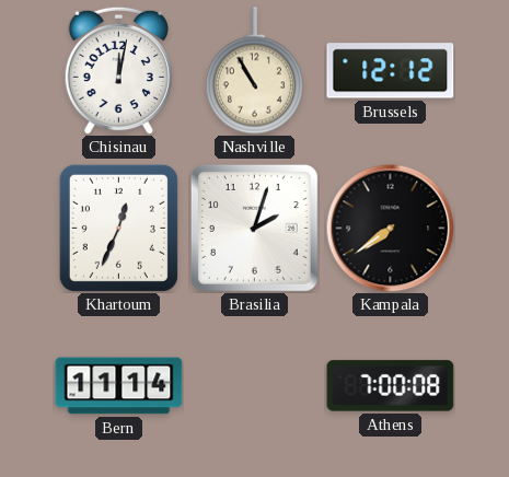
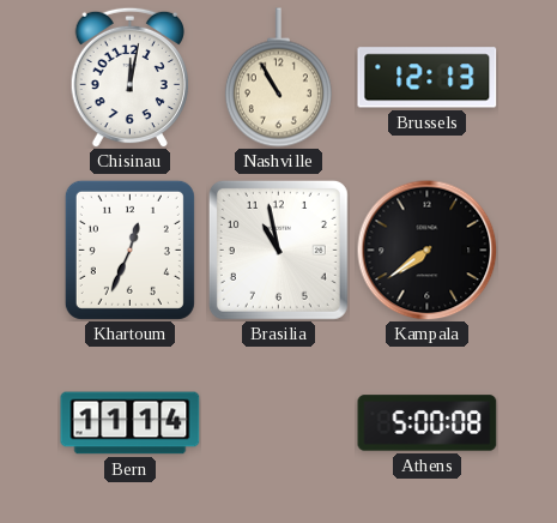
Brussels: 12:12 -> 12:13 (428, 78)
Brasilia: 2:03 -> 10:58 (278, 250)
Athens: 7:00 -> 5:00 (428, 423)
